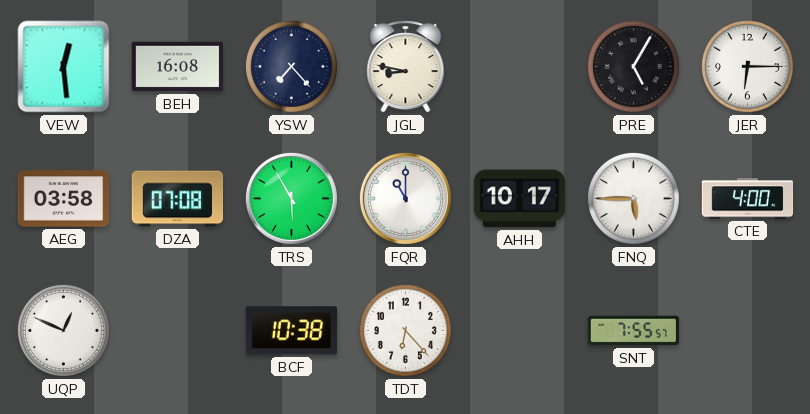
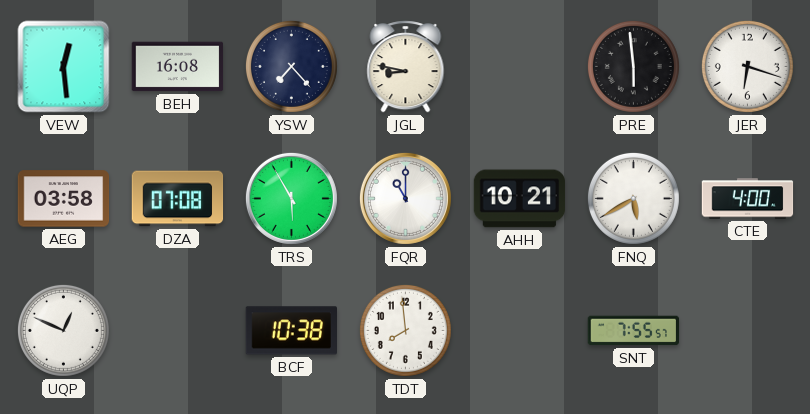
PRE: 5:05 -> 5:59 (633, 66)
JER: 6:15 -> 6:18 (747, 66)
AHH: 10:17 -> 10:21 (520, 199)
FNQ: 5:45 -> 5:40 (633, 198)
TDT: 6:23 -> 7:59 (405, 330)
